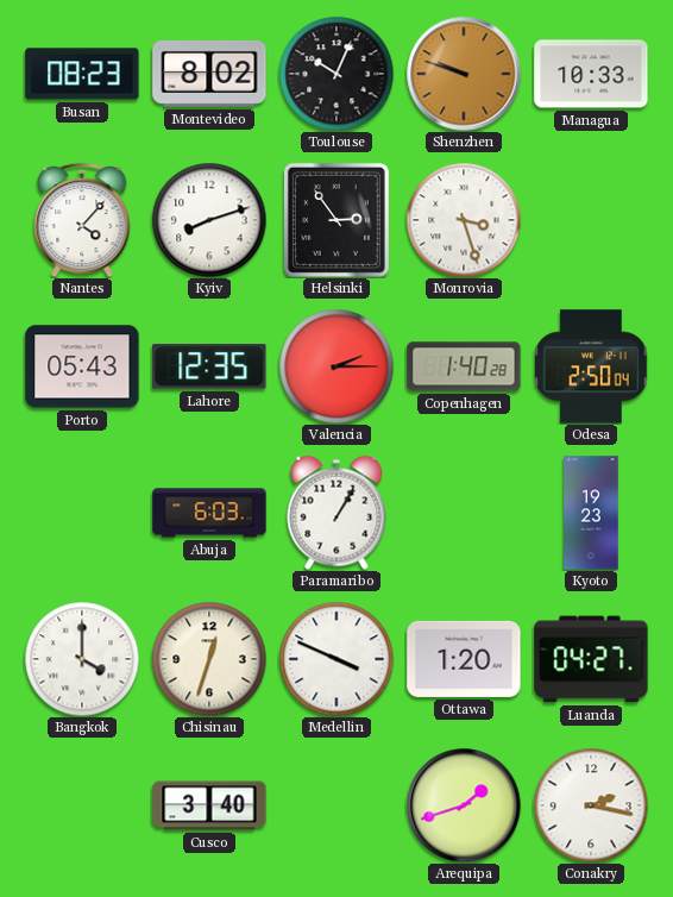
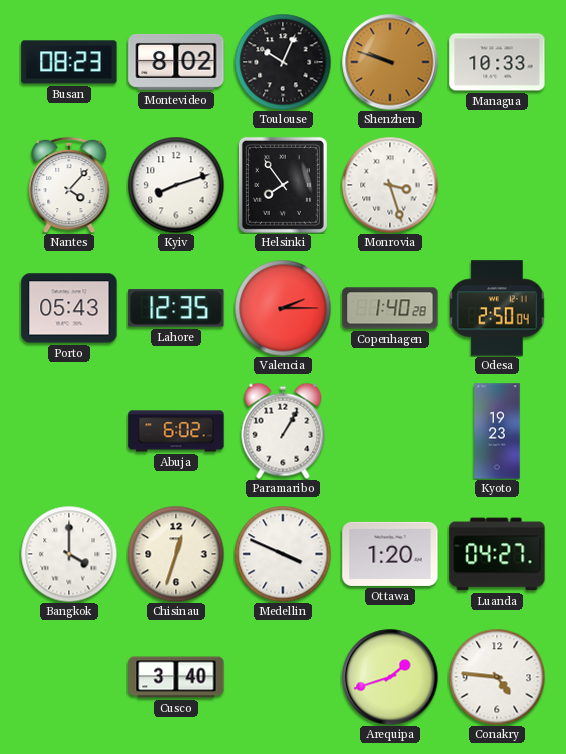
Helsinki: 2:54 -> 7:54 (283, 185)
Abuja: 6:03 -> 6:02 (176, 431)
Conakry: 2:17 -> 4:46 (497, 677)
